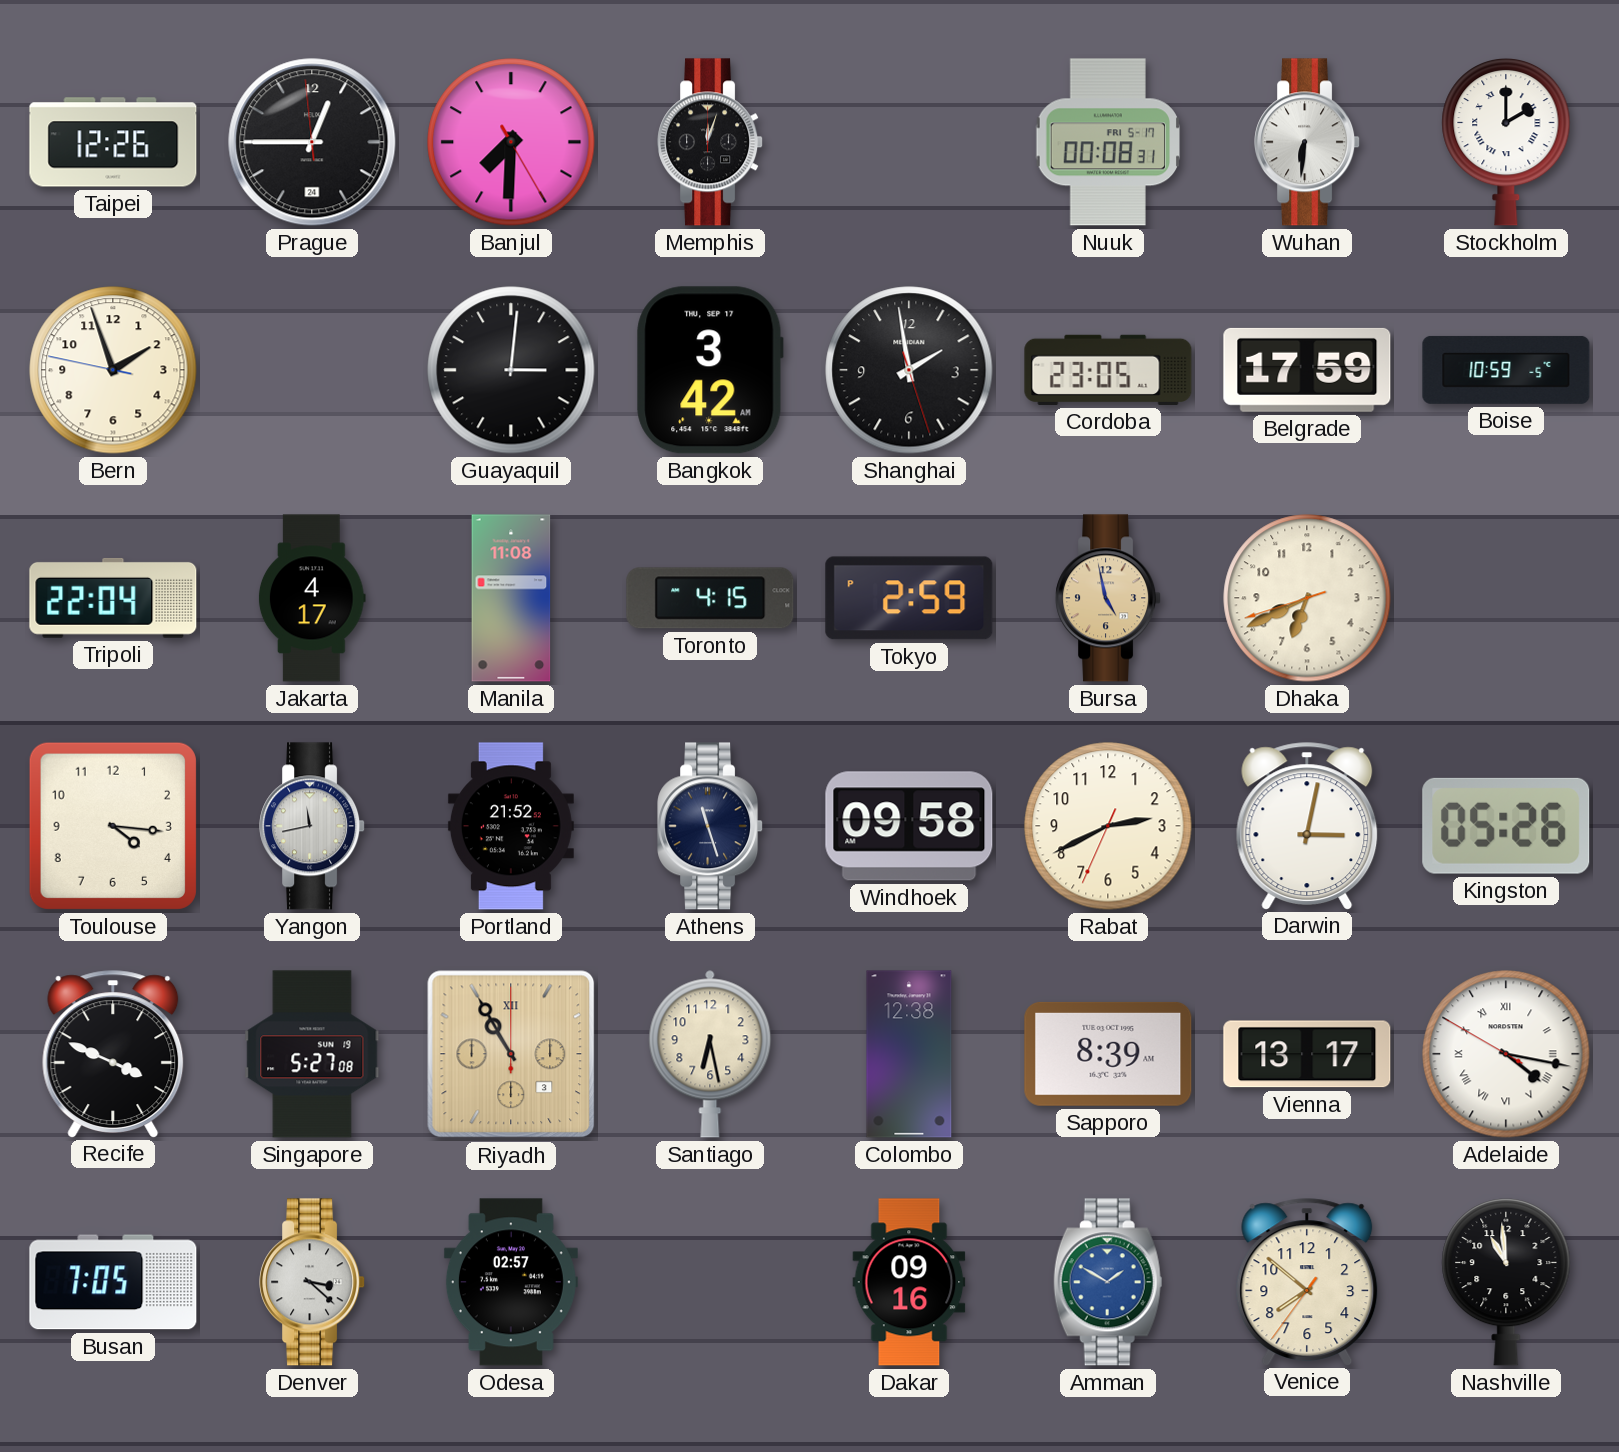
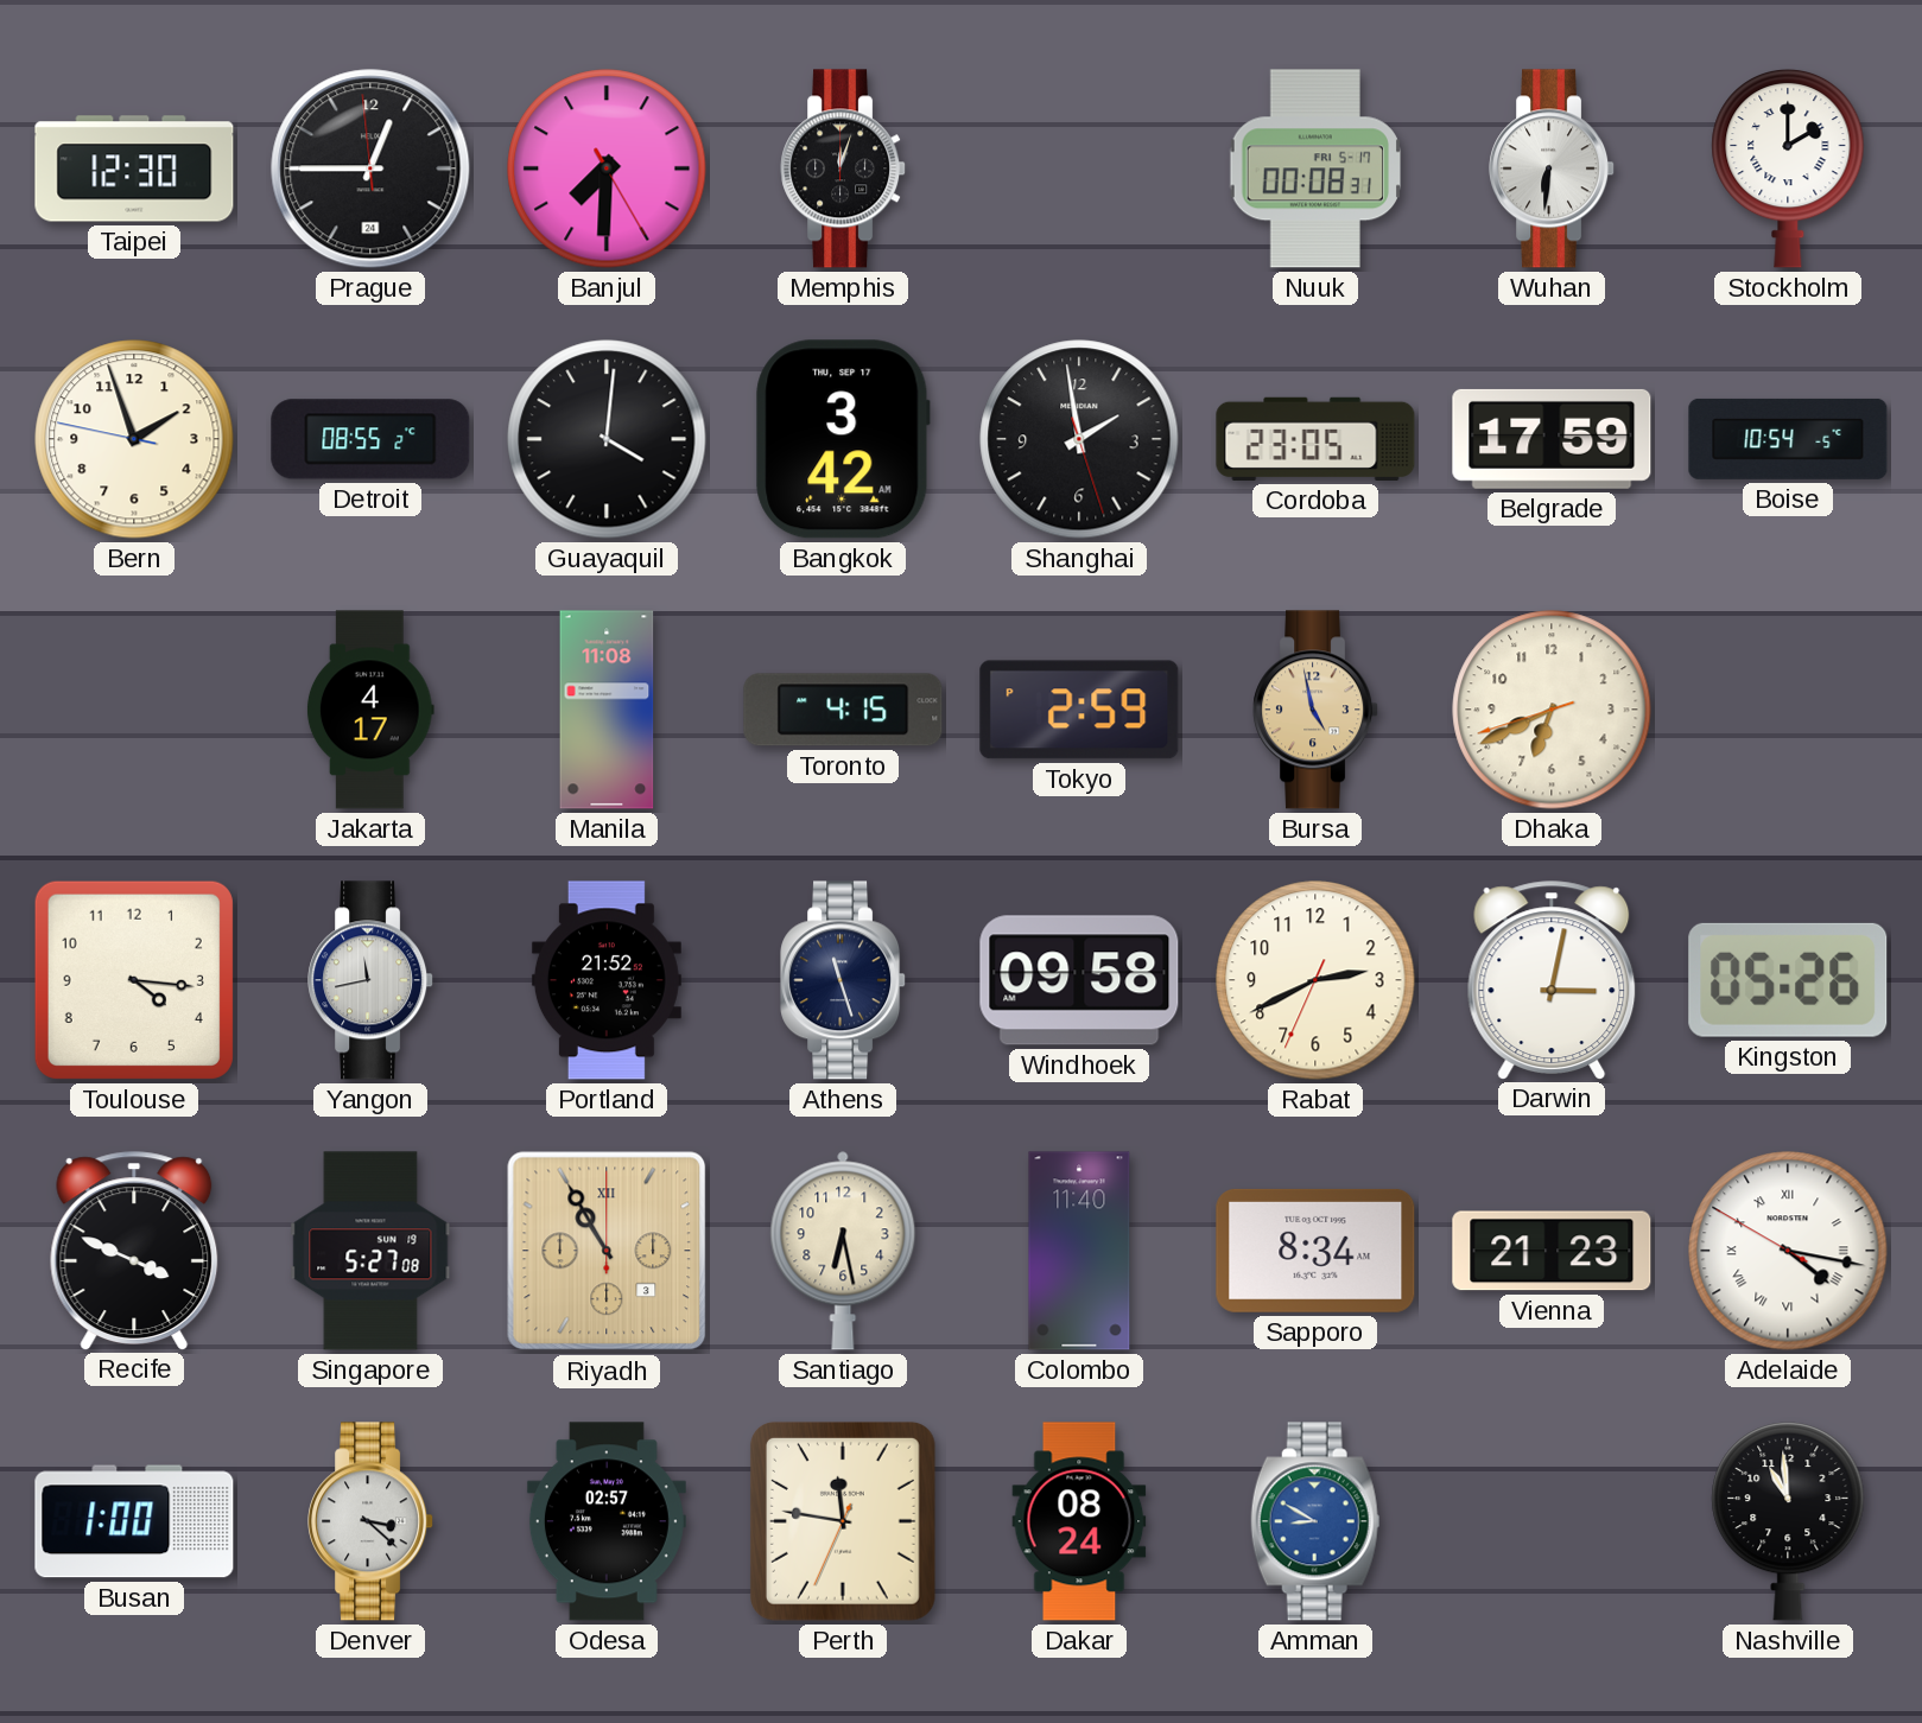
Taipei: 12:26 -> 12:30 (134, 169)
Detroit: none -> 08:55 (370, 439)
Guayaquil: 3:01 -> 4:01 (607, 439)
Boise: 10:59 -> 10:54 (1788, 439)
Tripoli: 22:04 -> none (113, 598)
Colombo: 12:38 -> 11:40 (1079, 1251)
Sapporo: 8:39 -> 8:34 (1315, 1251)
Vienna: 13:17 -> 21:23 (1552, 1251)
Busan: 7:05 -> 1:00 (134, 1521)
Perth: none -> 11:46 (843, 1521)
Dakar: 09:16 -> 08:24 (1079, 1521)
Amman: 1:50 -> 8:50 (1315, 1521)
Venice: 7:51 -> none (1307, 1282)
